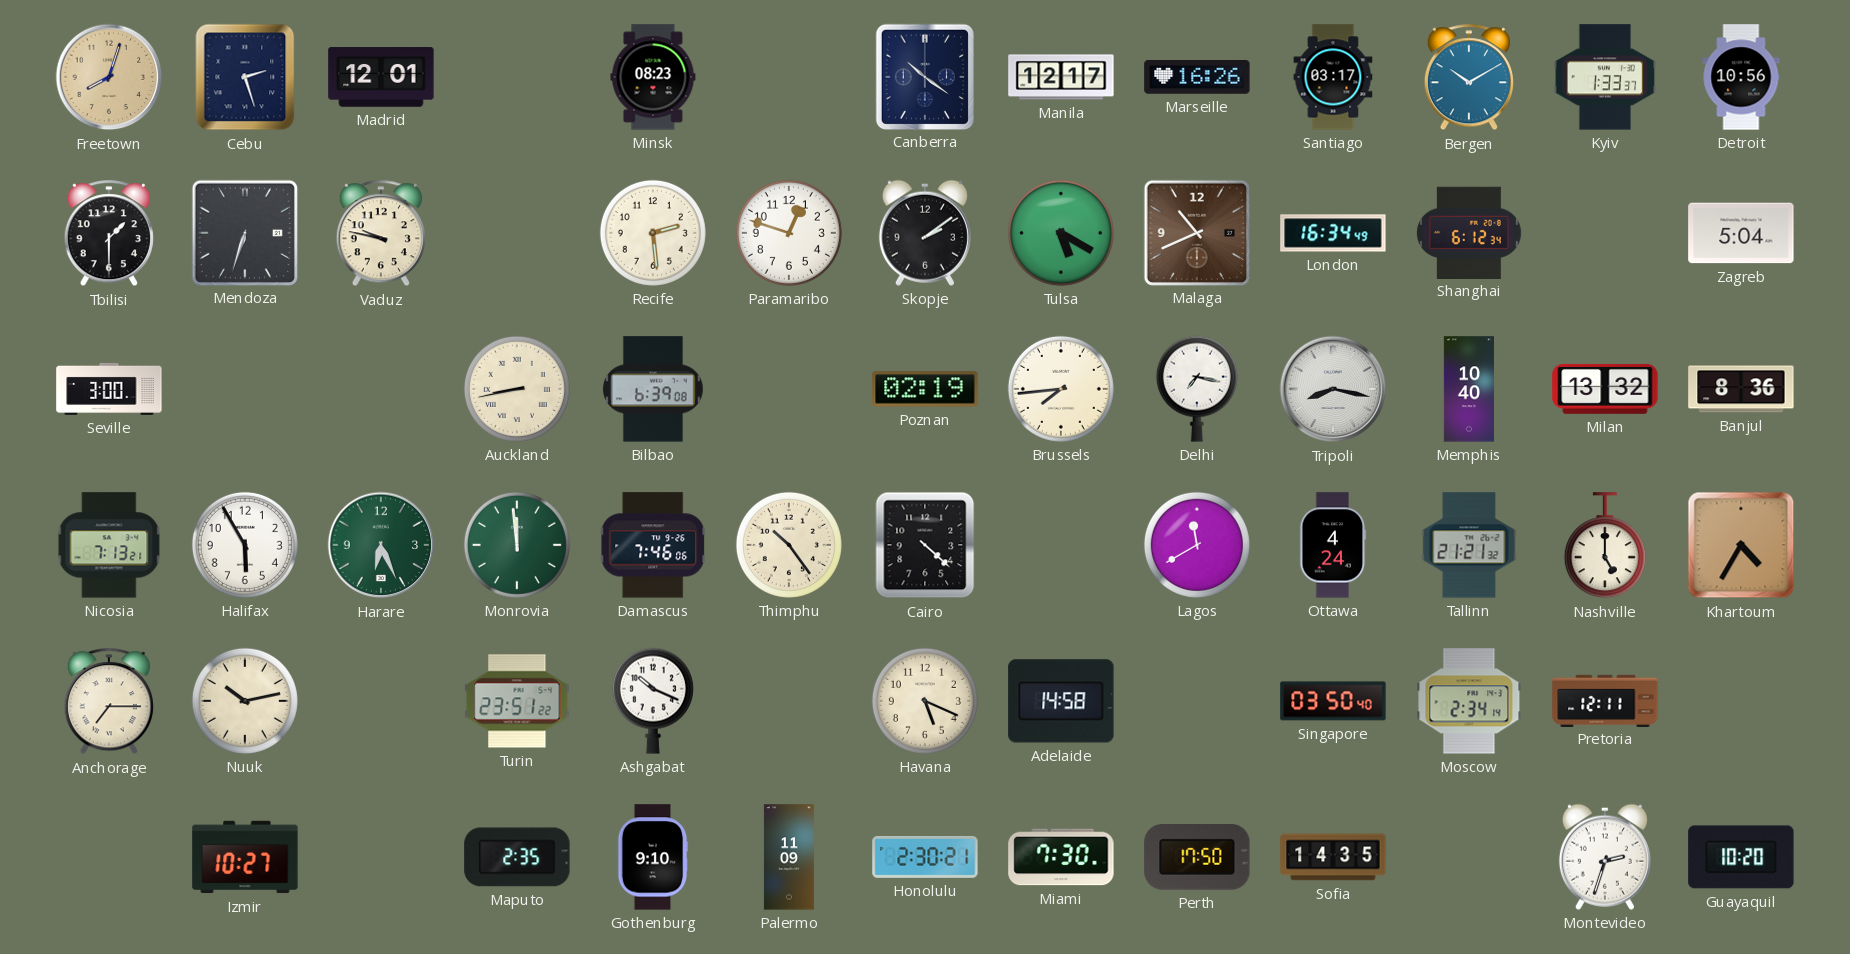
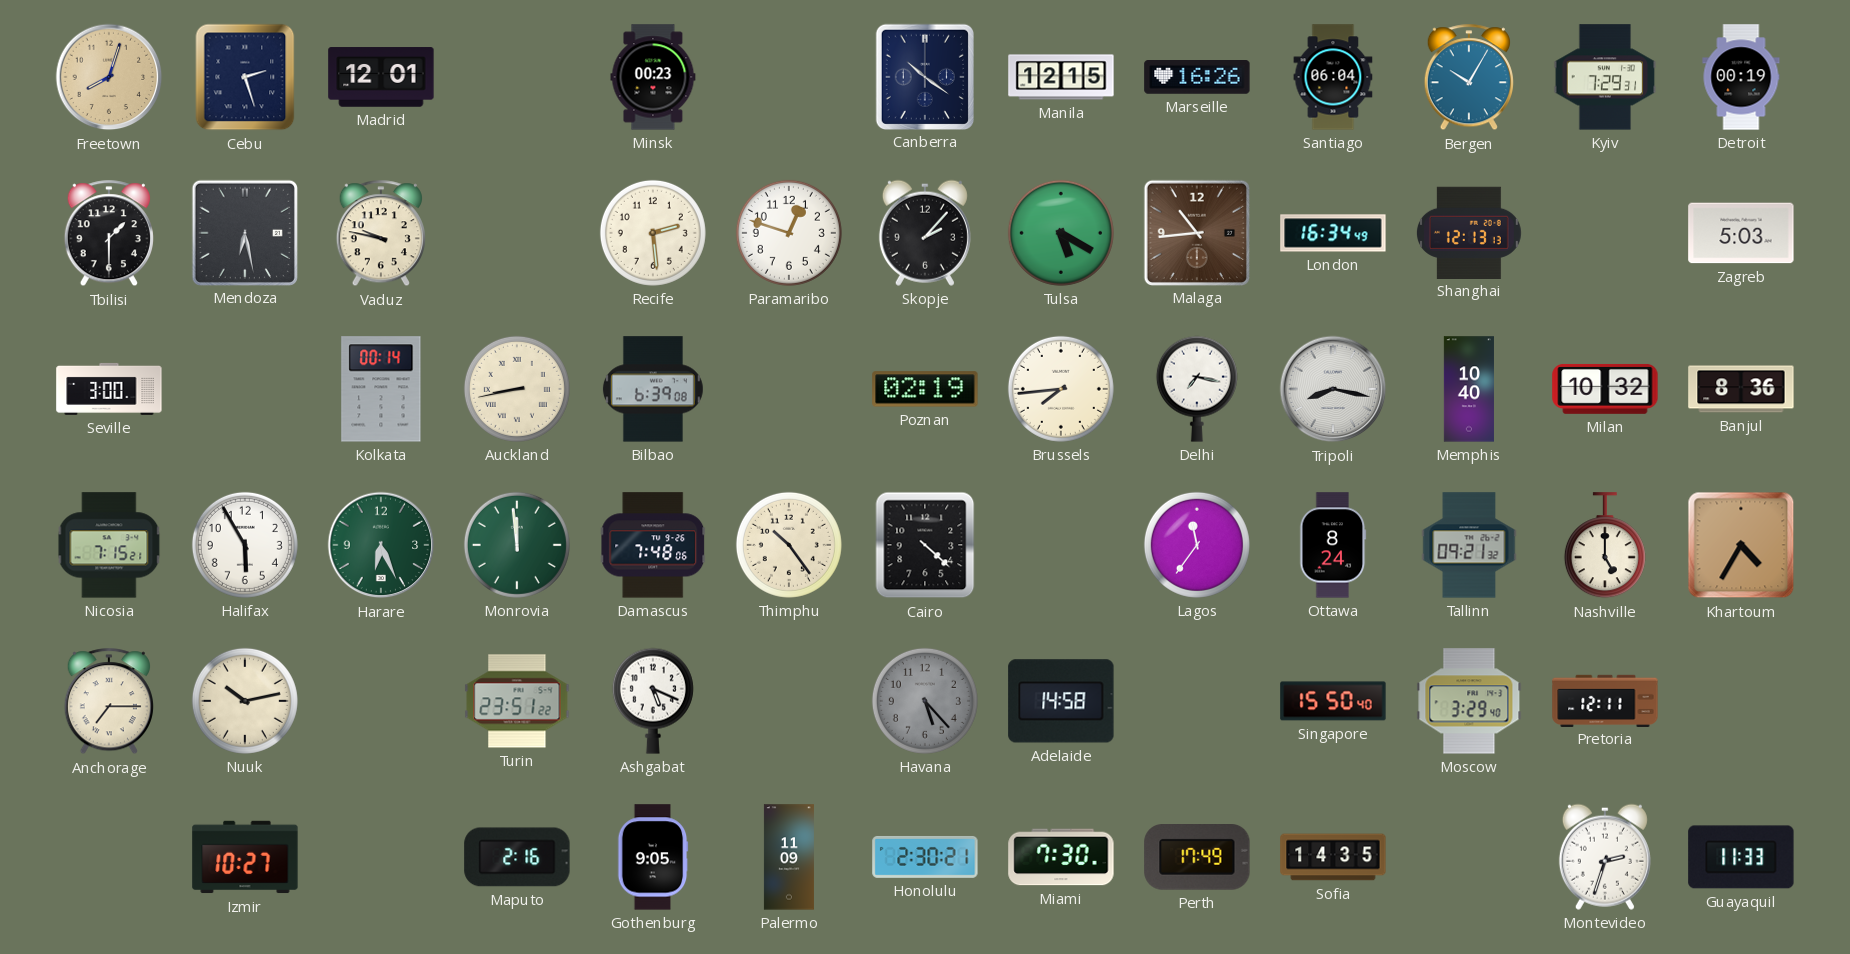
Minsk: 08:23 -> 00:23 (653, 77)
Manila: 12:17 -> 12:15 (1061, 77)
Santiago: 03:17 -> 06:04 (1333, 77)
Bergen: 10:10 -> 10:05 (1469, 78)
Kyiv: 1:33 -> 7:29 (1605, 77)
Detroit: 10:56 -> 00:19 (1741, 77)
Mendoza: 6:33 -> 6:28 (244, 232)
Skopje: 2:09 -> 2:07 (925, 233)
Malaga: 10:41 -> 10:44 (1196, 232)
Shanghai: 6:12 -> 12:13 (1469, 232)
Zagreb: 5:04 -> 5:03 (1741, 233)
Kolkata: none -> 00:14 (381, 389)
Milan: 13:32 -> 10:32 (1605, 389)
Nicosia: 7:13 -> 7:15 (109, 545)
Damascus: 7:46 -> 7:48 (653, 545)
Lagos: 11:40 -> 11:36 (1197, 545)
Ottawa: 4:24 -> 8:24 (1333, 545)
Tallinn: 21:21 -> 09:21 (1469, 545)
Ashgabat: 10:19 -> 5:19 (653, 701)
Havana: 5:19 -> 5:23 (925, 701)
Havana dial: cream -> grey (925, 701)
Singapore: 03:50 -> 15:50 (1333, 701)
Moscow: 2:34 -> 3:29 (1469, 701)
Maputo: 2:35 -> 2:16 (517, 857)
Gothenburg: 9:10 -> 9:05 (653, 857)
Perth: 17:50 -> 17:49 (1197, 858)
Guayaquil: 10:20 -> 11:33 (1741, 857)
